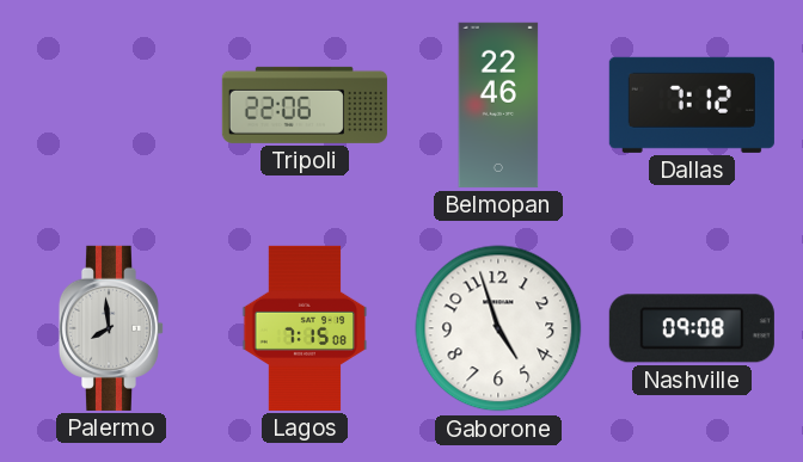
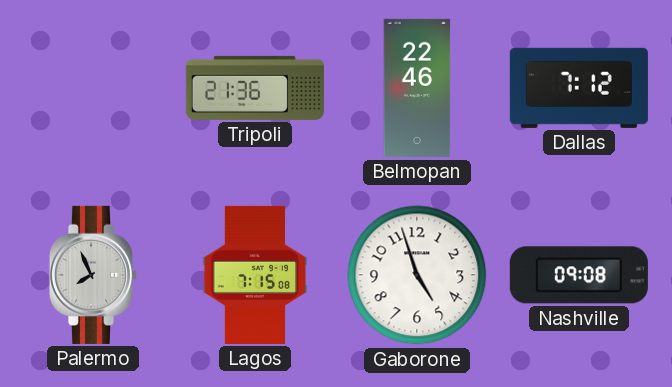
Tripoli: 22:06 -> 21:36 (255, 88)
Palermo: 7:59 -> 7:56 (93, 275)
